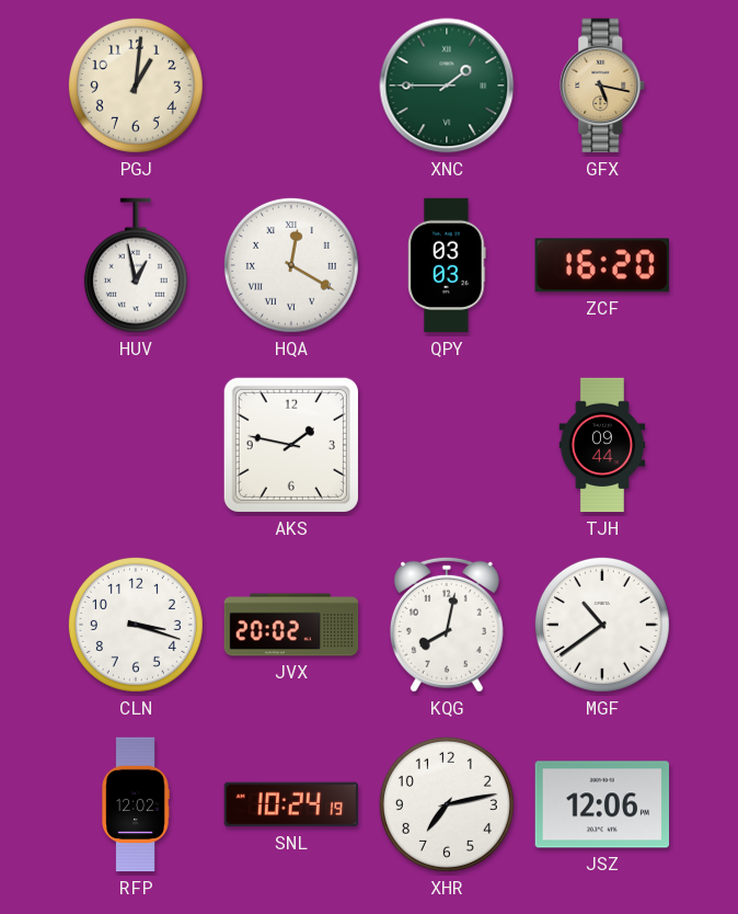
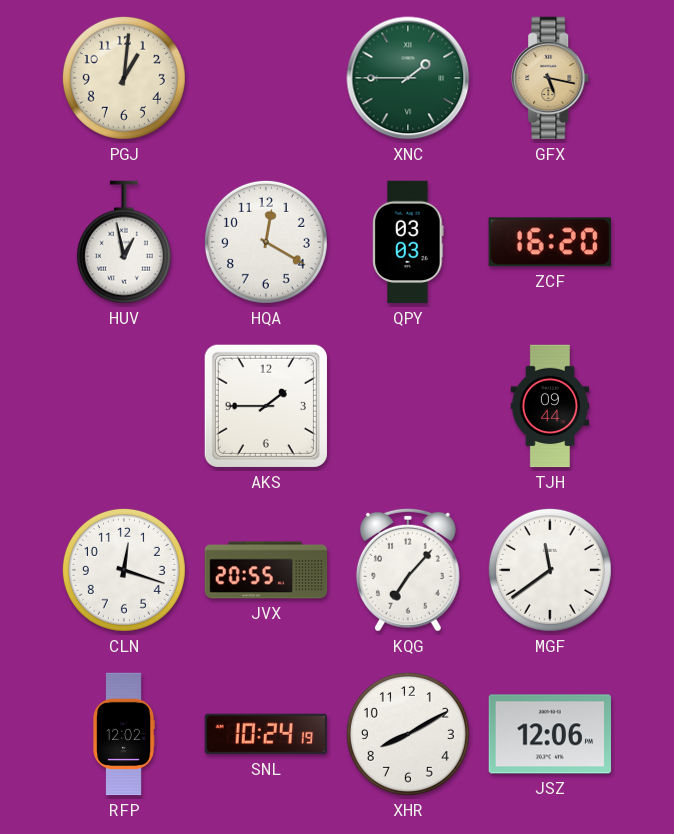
HQA numerals: Roman -> Arabic (266, 242)
AKS: 1:47 -> 1:45 (266, 406)
CLN: 3:18 -> 12:18 (124, 570)
JVX: 20:02 -> 20:55 (266, 570)
KQG: 8:02 -> 7:07 (408, 570)
MGF: 10:39 -> 11:39 (550, 570)
XHR: 7:13 -> 8:10 (408, 734)
